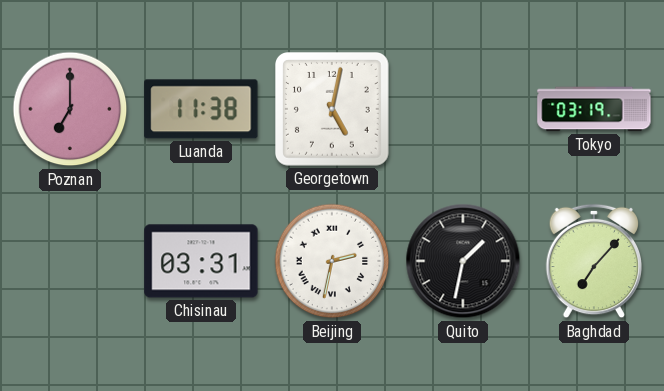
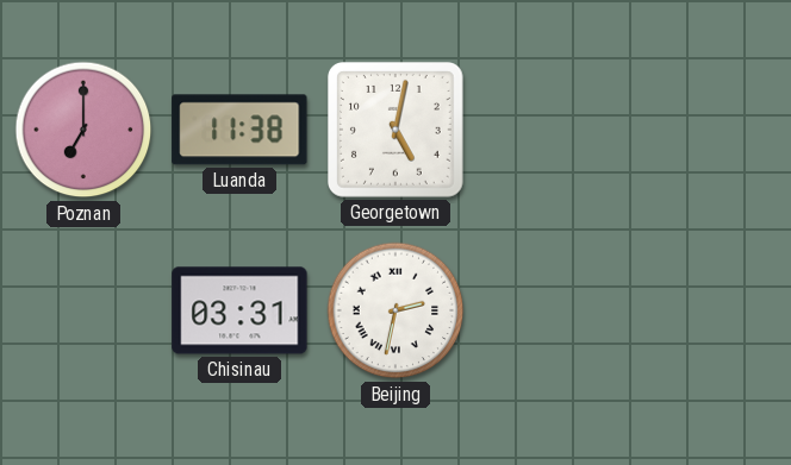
Tokyo: 03:19 -> none (594, 109)
Quito: 1:32 -> none (463, 261)
Baghdad: 7:07 -> none (593, 261)
